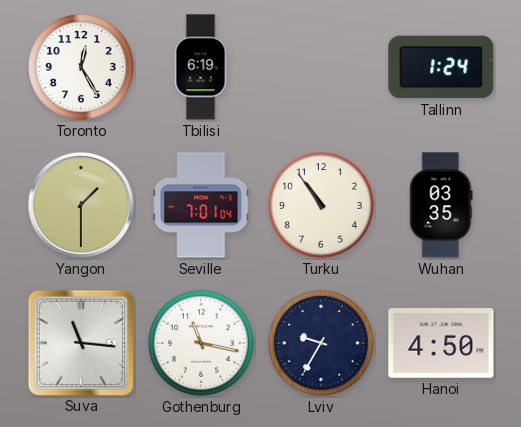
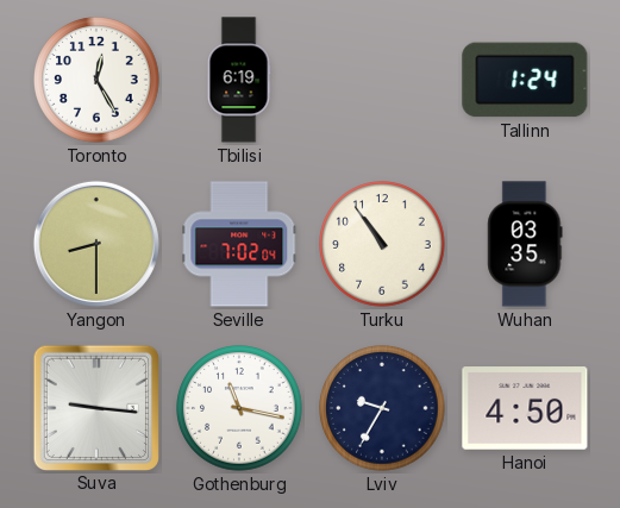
Yangon: 1:30 -> 8:30 (96, 244)
Seville: 7:01 -> 7:02 (239, 244)
Suva: 11:16 -> 9:16 (95, 407)
